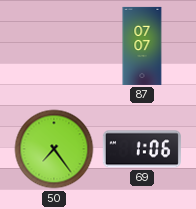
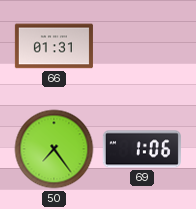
66: none -> 01:31 (54, 46)
87: 07:07 -> none (142, 46)
